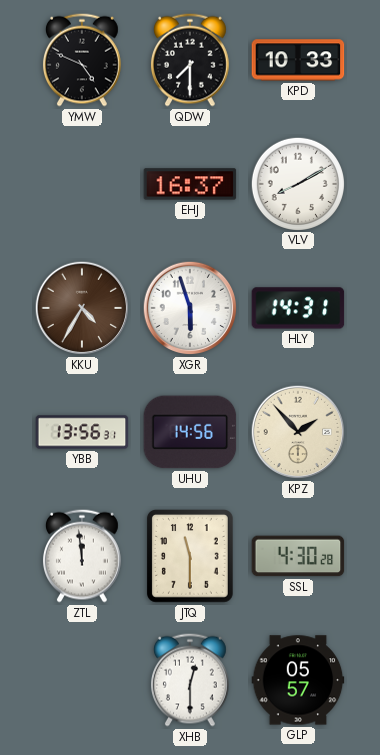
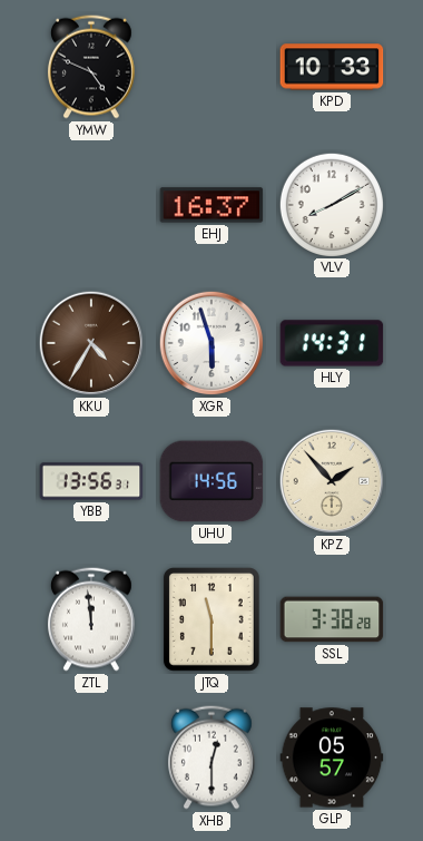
QDW: 7:30 -> none (190, 60)
SSL: 4:30 -> 3:38 (332, 619)
